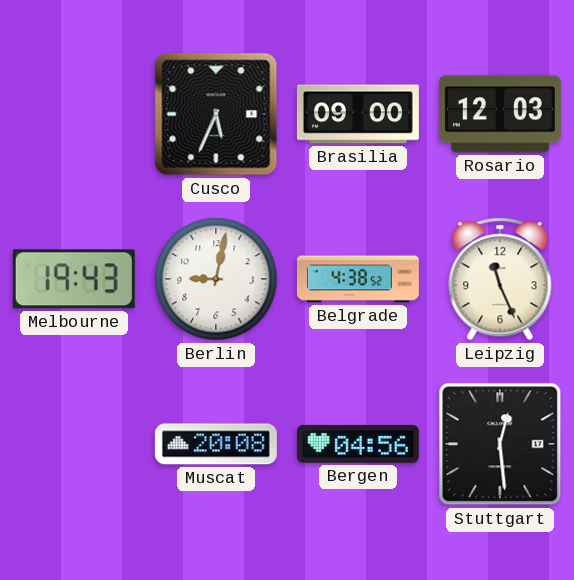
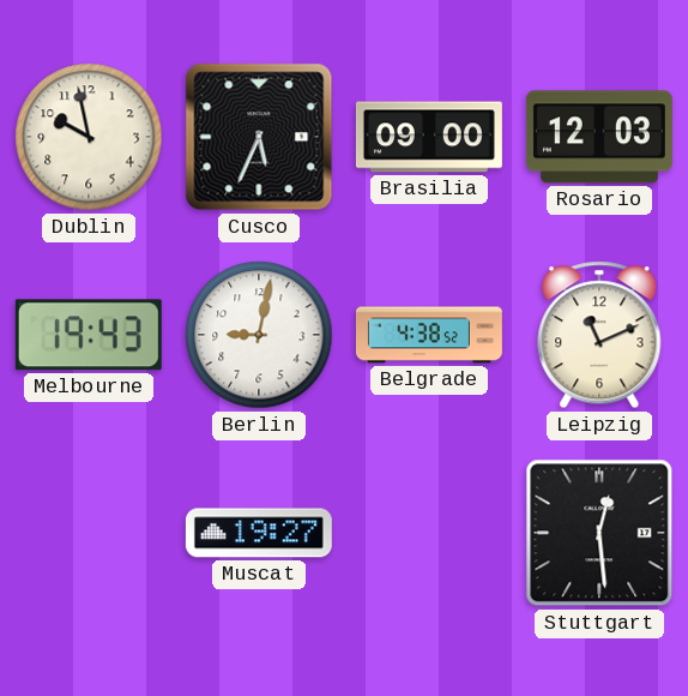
Dublin: none -> 9:58 (89, 137)
Leipzig: 11:26 -> 11:11 (599, 335)
Muscat: 20:08 -> 19:27 (259, 533)
Bergen: 04:56 -> none (358, 444)
